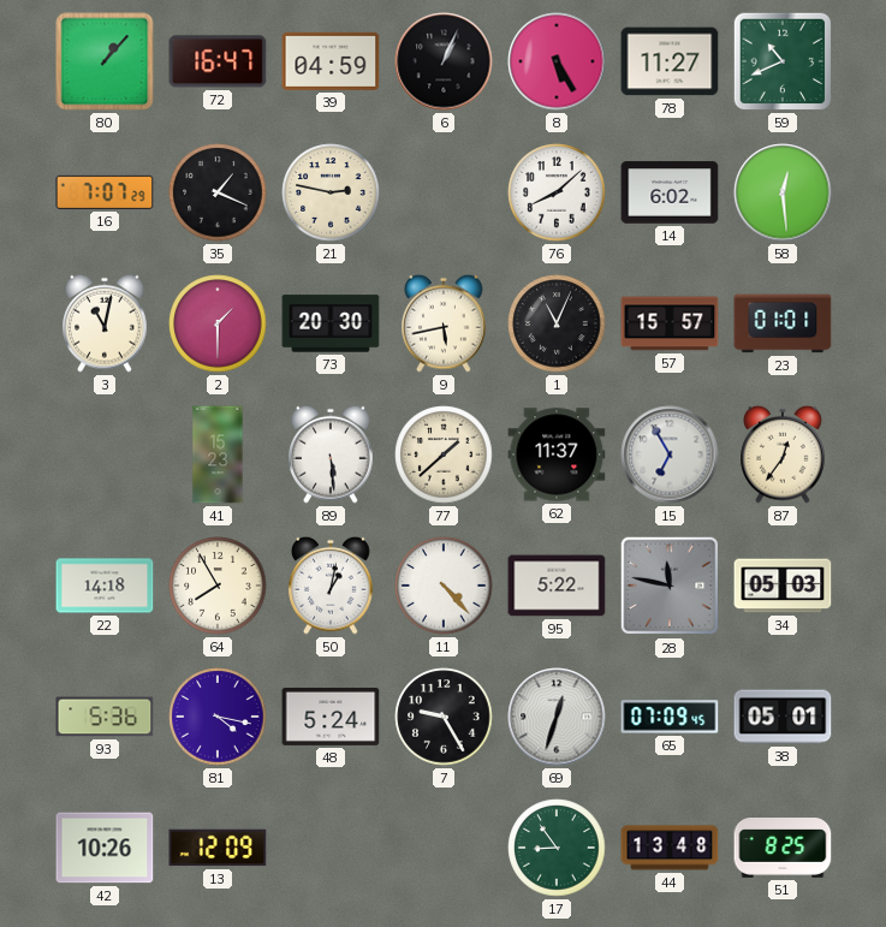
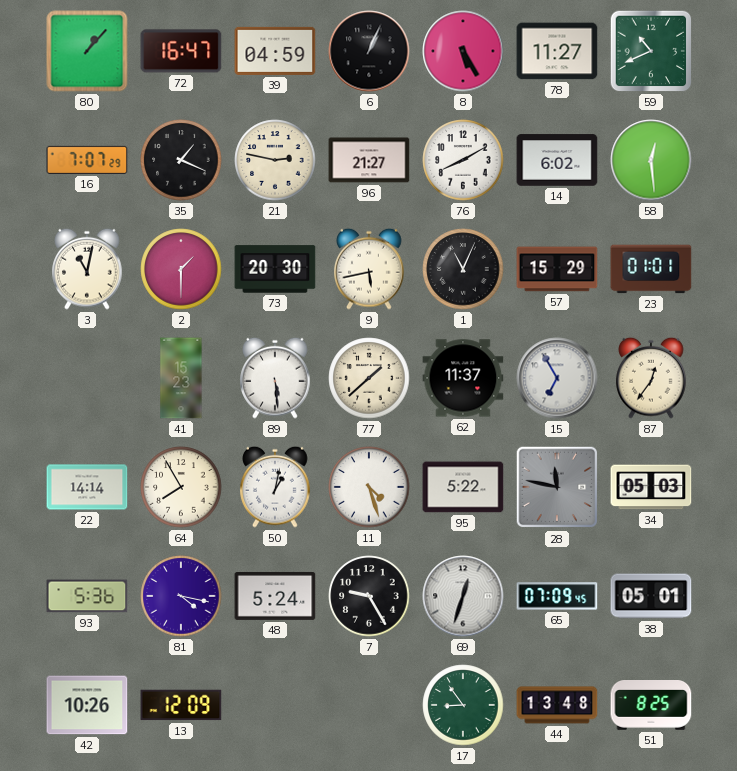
96: none -> 21:27 (369, 160)
76: 8:08 -> 8:10 (463, 160)
57: 15:57 -> 15:29 (557, 269)
22: 14:18 -> 14:14 (87, 487)
11: 4:23 -> 4:27 (369, 487)
